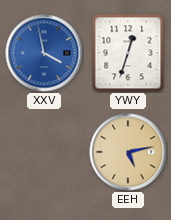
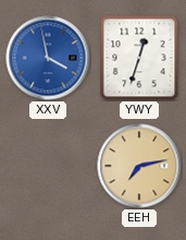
EEH: 5:13 -> 7:13 (139, 166)
